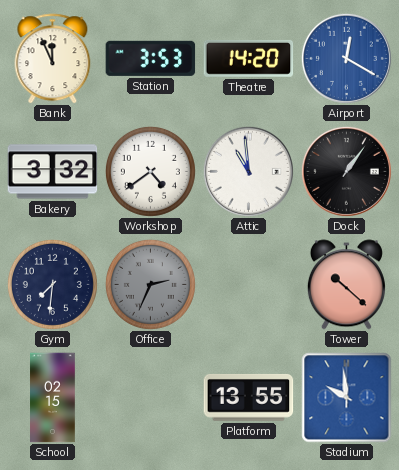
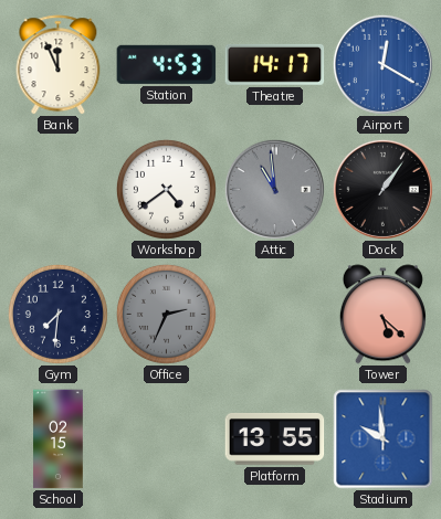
Station: 3:53 -> 4:53 (167, 64)
Theatre: 14:20 -> 14:17 (275, 64)
Bakery: 3:32 -> none (53, 172)
Attic dial: white -> grey (274, 189)
Tower: 10:22 -> 5:22 (382, 315)
